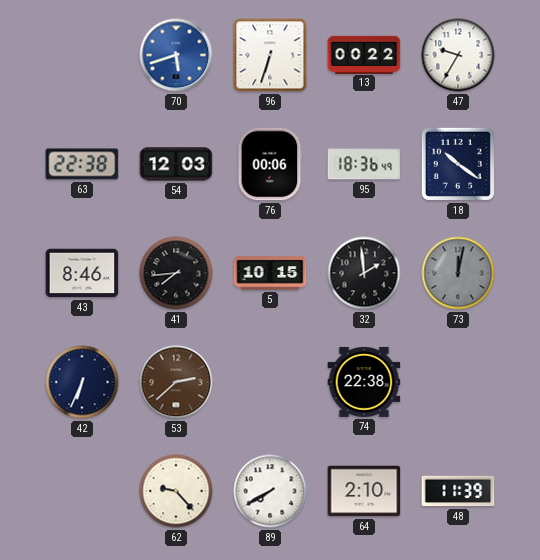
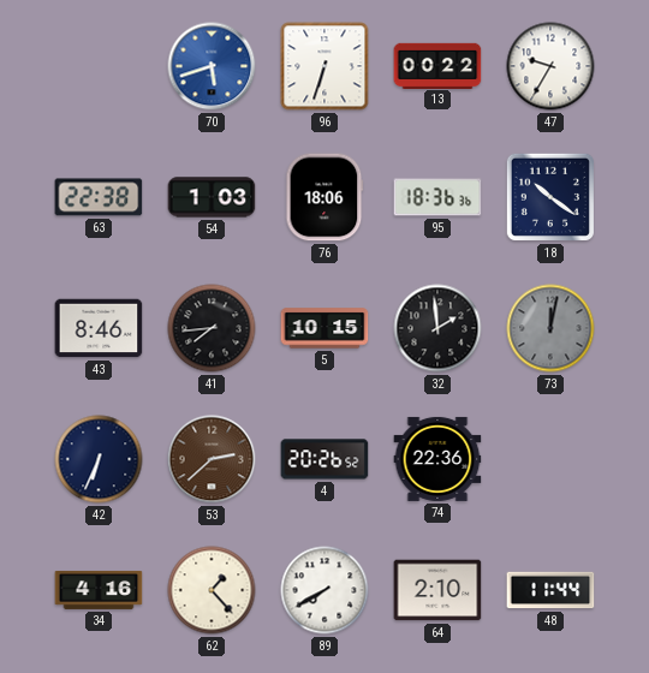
54: 12:03 -> 1:03 (212, 197)
76: 00:06 -> 18:06 (324, 197)
95: 18:36:49 -> 18:36:36 (437, 197)
4: none -> 20:26 (324, 459)
74: 22:38 -> 22:36 (437, 459)
34: none -> 4:16 (99, 590)
62: 9:23 -> 1:23 (212, 590)
48: 11:39 -> 11:44 (550, 590)
